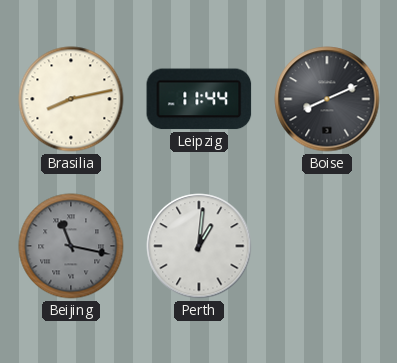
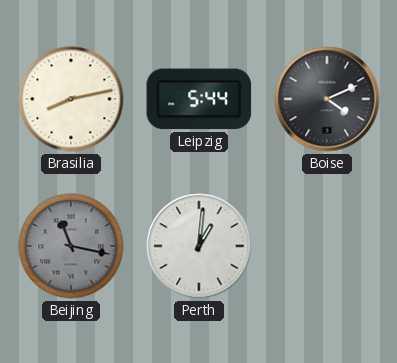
Leipzig: 11:44 -> 5:44 (199, 99)
Boise: 8:11 -> 4:11 (327, 99)
